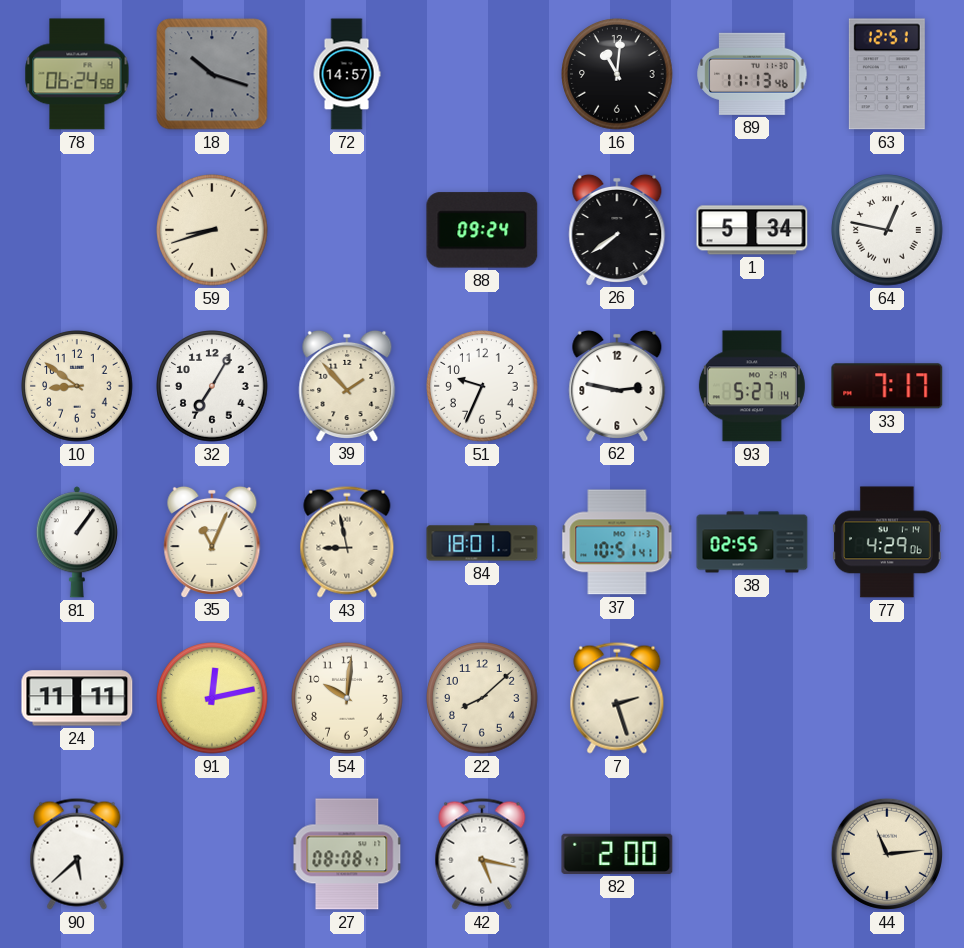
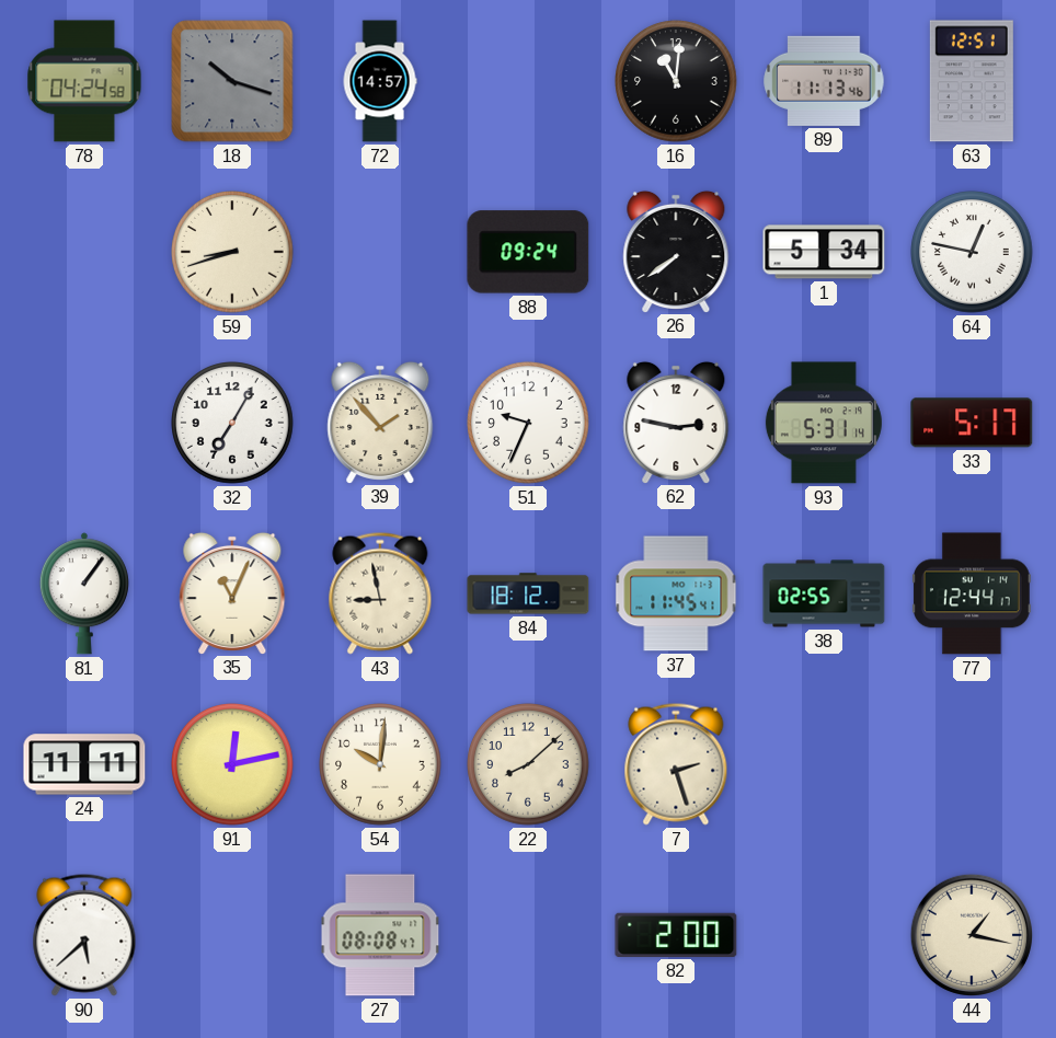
78: 06:24 -> 04:24 (84, 81)
10: 8:51 -> none (77, 386)
93: 5:27 -> 5:31 (824, 423)
33: 7:17 -> 5:17 (972, 423)
84: 18:01 -> 18:12 (528, 593)
37: 10:51 -> 11:45 (676, 593)
77: 4:29 -> 12:44 (973, 593)
42: 5:17 -> none (482, 854)
44: 11:14 -> 1:17 (972, 935)
